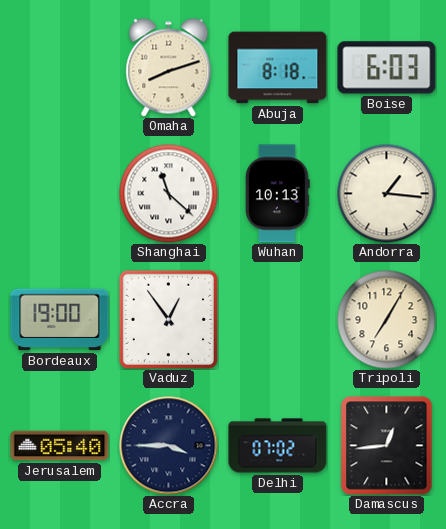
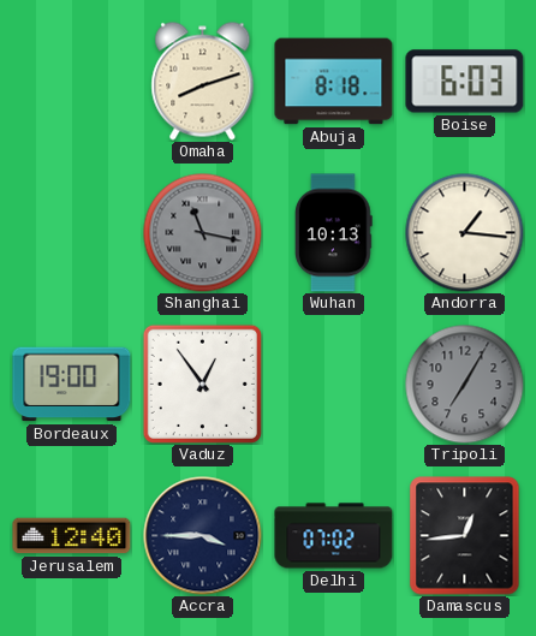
Shanghai: 11:22 -> 11:17 (203, 233)
Shanghai dial: white -> grey (203, 233)
Tripoli dial: cream -> grey (465, 385)
Jerusalem: 05:40 -> 12:40 (72, 536)
